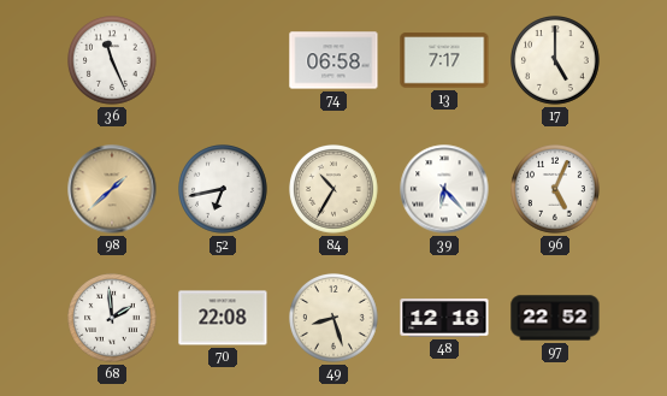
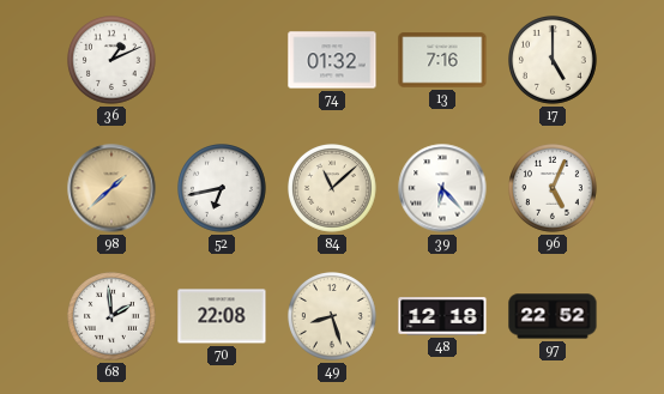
36: 11:26 -> 1:11 (113, 61)
74: 06:58 -> 01:32 (332, 60)
13: 7:17 -> 7:16 (442, 60)
84: 10:35 -> 11:08 (333, 189)
